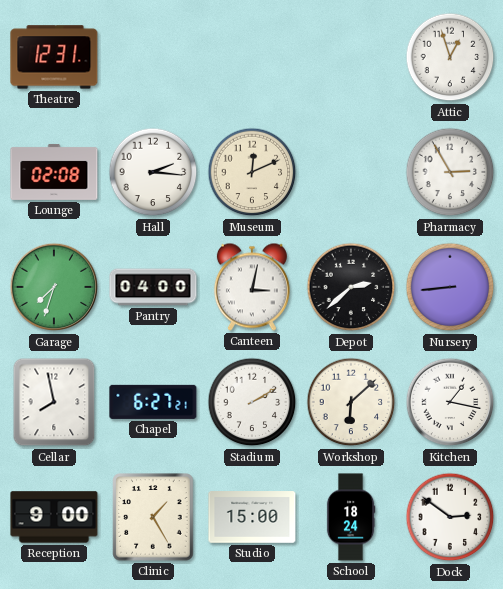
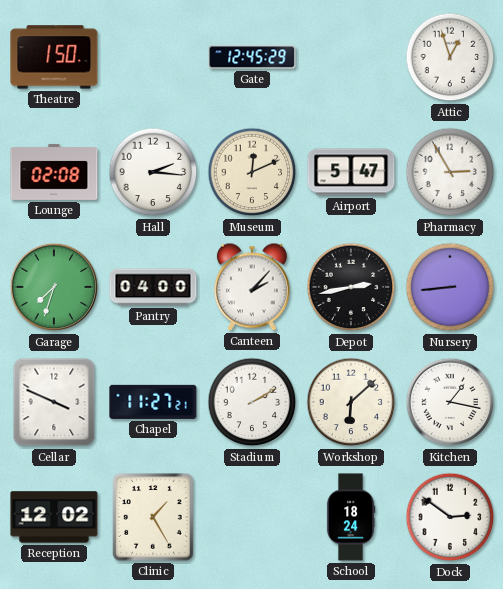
Theatre: 12:31 -> 1:50 (54, 57)
Gate: none -> 12:45 (252, 57)
Airport: none -> 5:47 (351, 172)
Canteen: 3:02 -> 2:07 (252, 287)
Depot: 2:38 -> 2:43 (351, 287)
Cellar: 7:58 -> 3:49 (54, 402)
Chapel: 6:27 -> 11:27 (153, 402)
Reception: 9:00 -> 12:02 (54, 517)
Studio: 15:00 -> none (252, 517)
